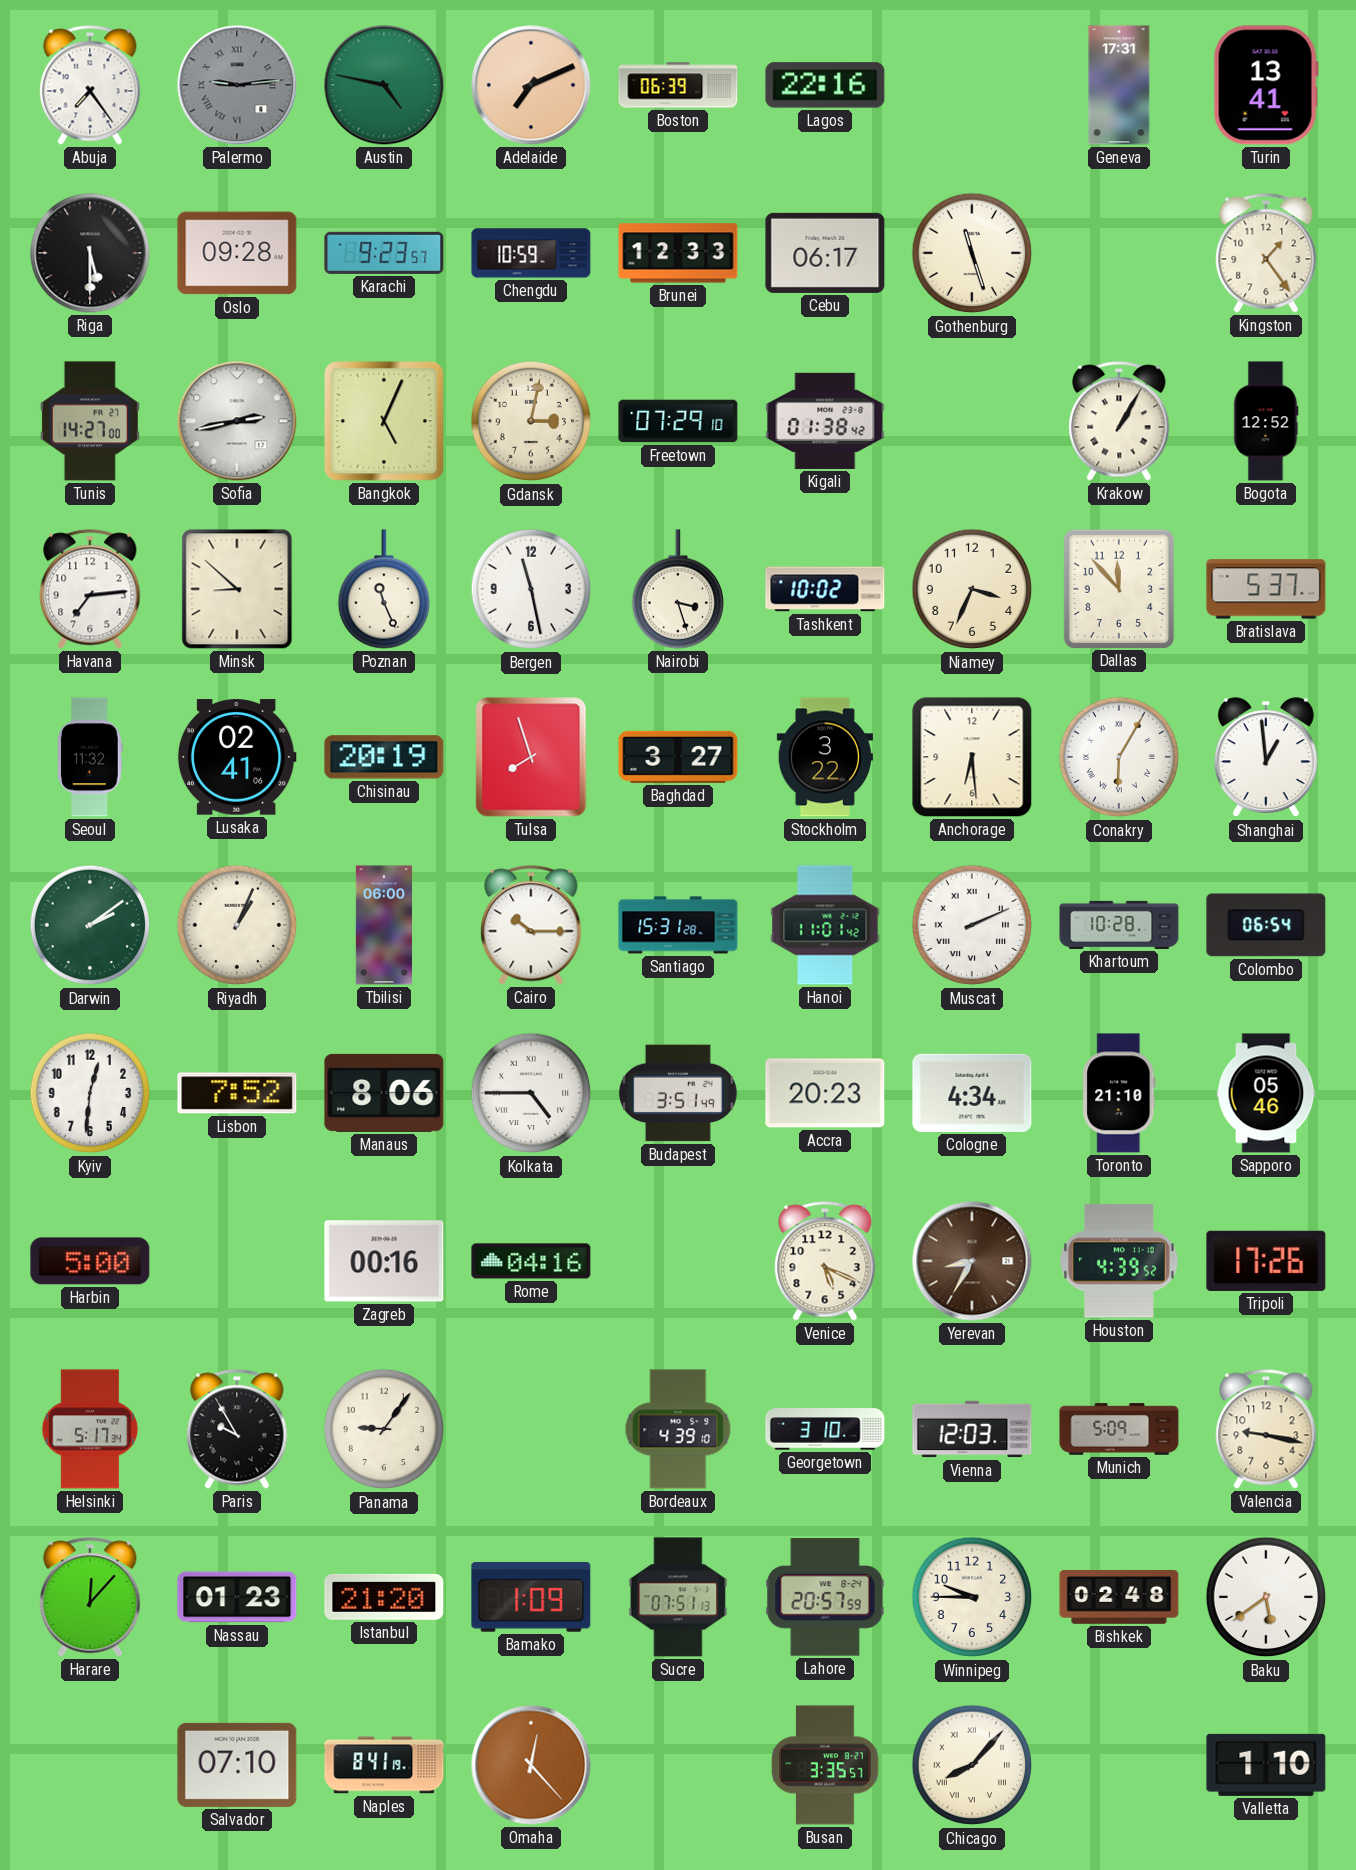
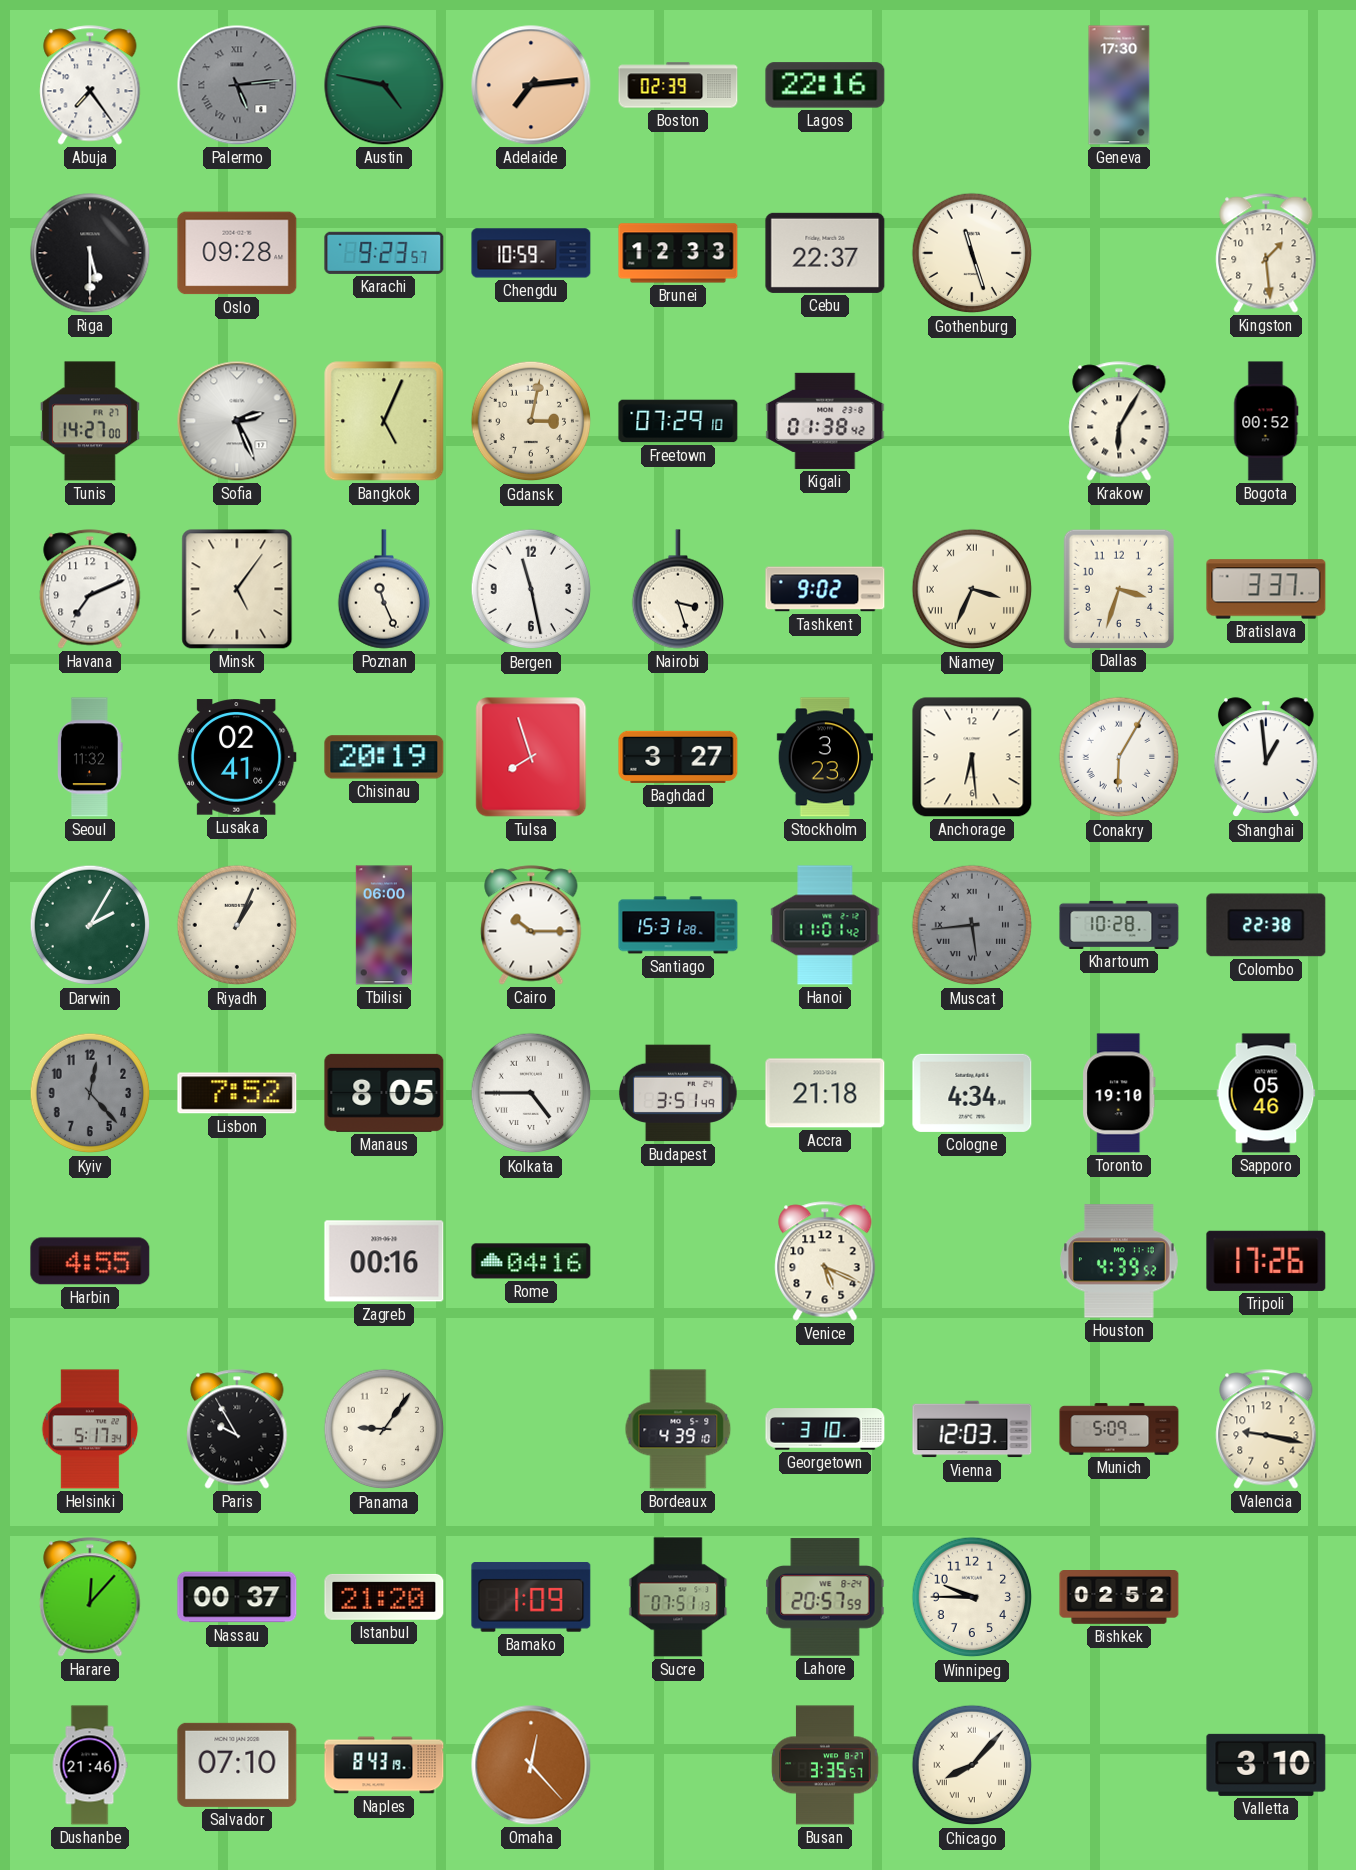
Palermo: 9:14 -> 5:14 (237, 85)
Adelaide: 7:11 -> 7:14 (531, 85)
Boston: 06:39 -> 02:39 (678, 85)
Geneva: 17:31 -> 17:30 (1119, 85)
Turin: 13:41 -> none (1266, 85)
Cebu: 06:17 -> 22:37 (825, 253)
Kingston: 1:24 -> 1:29 (1266, 253)
Sofia: 2:43 -> 2:26 (237, 421)
Krakow: 1:05 -> 6:05 (1119, 421)
Bogota: 12:52 -> 00:52 (1266, 421)
Havana: 7:14 -> 7:11 (90, 589)
Minsk: 8:52 -> 5:06 (237, 589)
Tashkent: 10:02 -> 9:02 (825, 589)
Niamey numerals: Arabic -> Roman (972, 589)
Dallas: 11:53 -> 3:33 (1118, 588)
Bratislava: 5:37 -> 3:37 (1266, 589)
Stockholm: 3:22 -> 3:23 (825, 757)
Darwin: 2:09 -> 2:05 (90, 925)
Muscat: 2:11 -> 5:44 (972, 925)
Muscat dial: white -> grey (972, 925)
Colombo: 06:54 -> 22:38 (1266, 925)
Kyiv: 12:31 -> 12:23 (90, 1093)
Kyiv dial: white -> grey (90, 1093)
Manaus: 8:06 -> 8:05 (384, 1093)
Accra: 20:23 -> 21:18 (825, 1093)
Toronto: 21:10 -> 19:10 (1119, 1093)
Harbin: 5:00 -> 4:55 (90, 1261)
Yerevan: 8:35 -> none (972, 1261)
Nassau: 01:23 -> 00:37 (237, 1597)
Bishkek: 02:48 -> 02:52 (1119, 1598)
Baku: 5:39 -> none (1266, 1597)
Dushanbe: none -> 21:46 (90, 1765)
Naples: 8:41 -> 8:43 (384, 1765)
Valletta: 1:10 -> 3:10 (1266, 1765)
